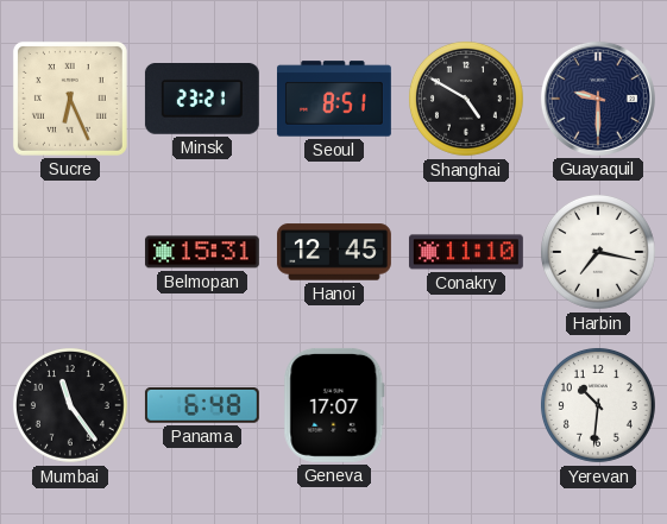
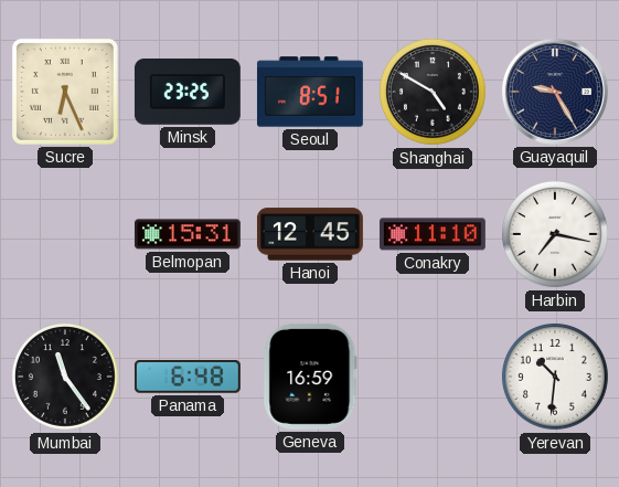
Minsk: 23:21 -> 23:25 (188, 93)
Guayaquil: 9:30 -> 9:25 (555, 92)
Geneva: 17:07 -> 16:59 (310, 377)
